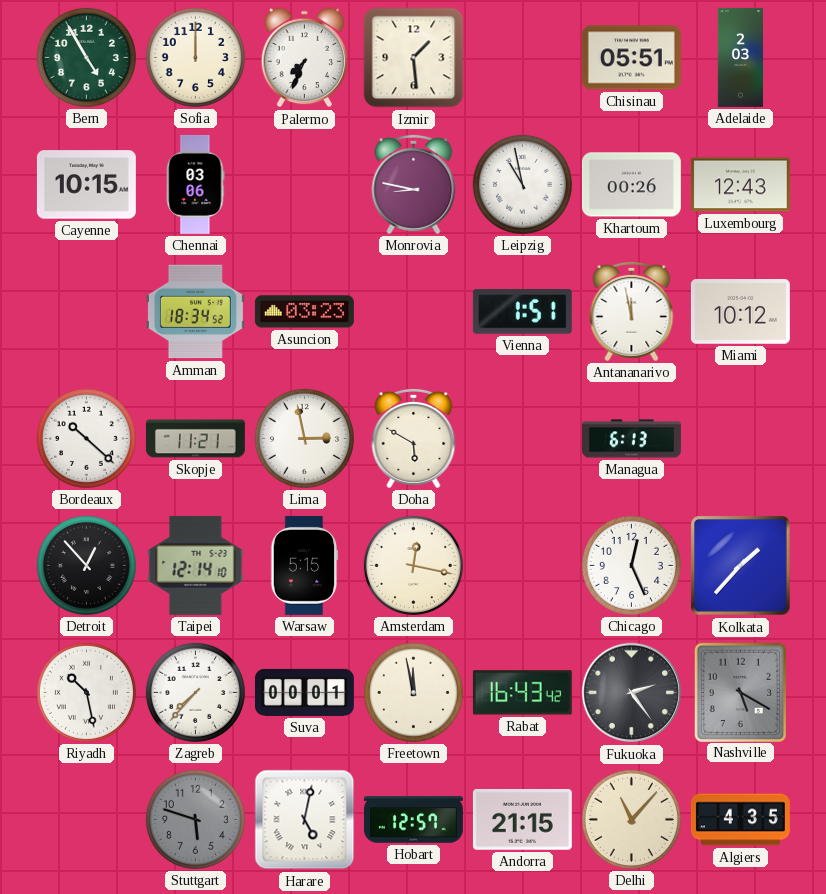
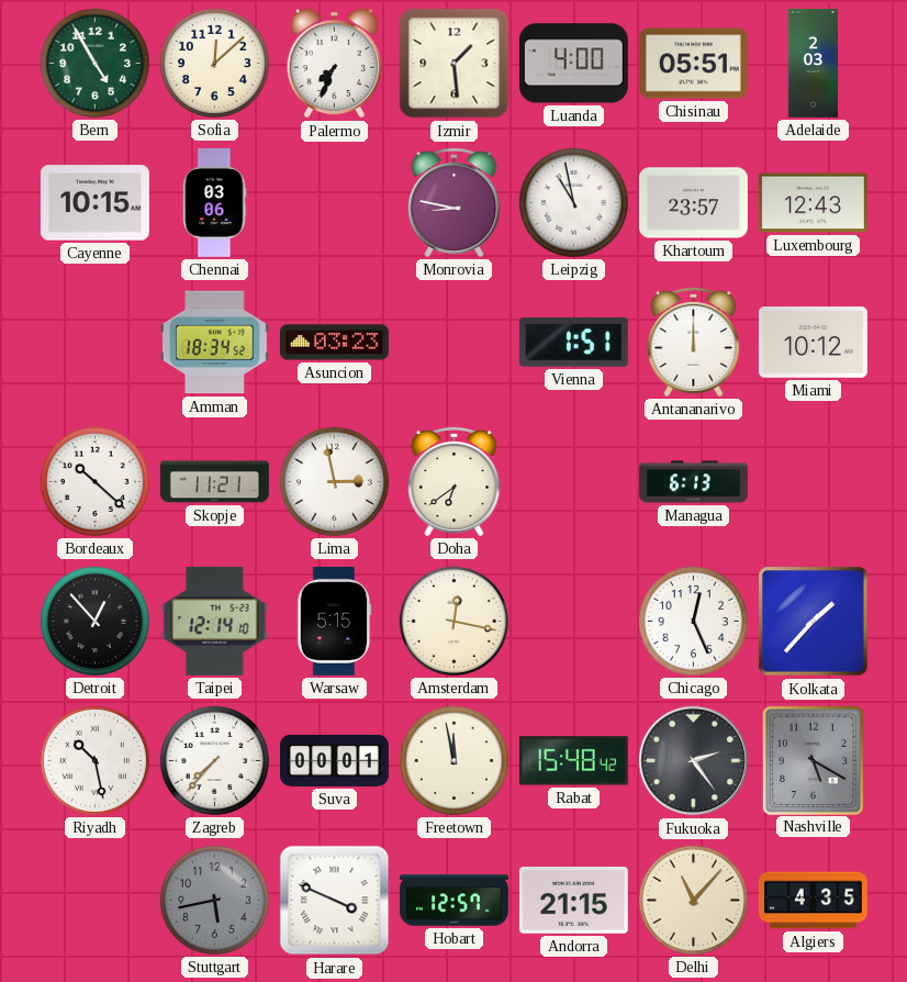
Sofia: 12:00 -> 12:08 (214, 63)
Luanda: none -> 4:00 (573, 64)
Khartoum: 00:26 -> 23:57 (693, 203)
Antananarivo: 11:58 -> 12:00 (694, 342)
Doha: 5:50 -> 6:39 (455, 481)
Rabat: 16:43 -> 15:48 (573, 761)
Stuttgart: 5:48 -> 5:43 (214, 900)
Harare: 5:02 -> 3:49 (335, 901)
